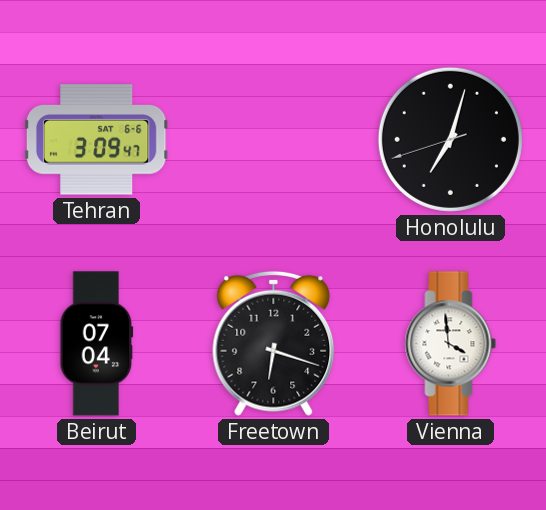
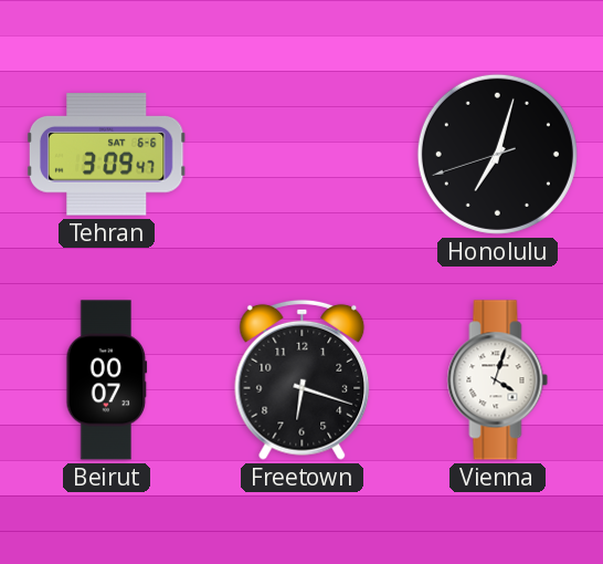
Beirut: 07:04 -> 00:07 (107, 380)
Vienna: 3:59 -> 4:03 (498, 380)
